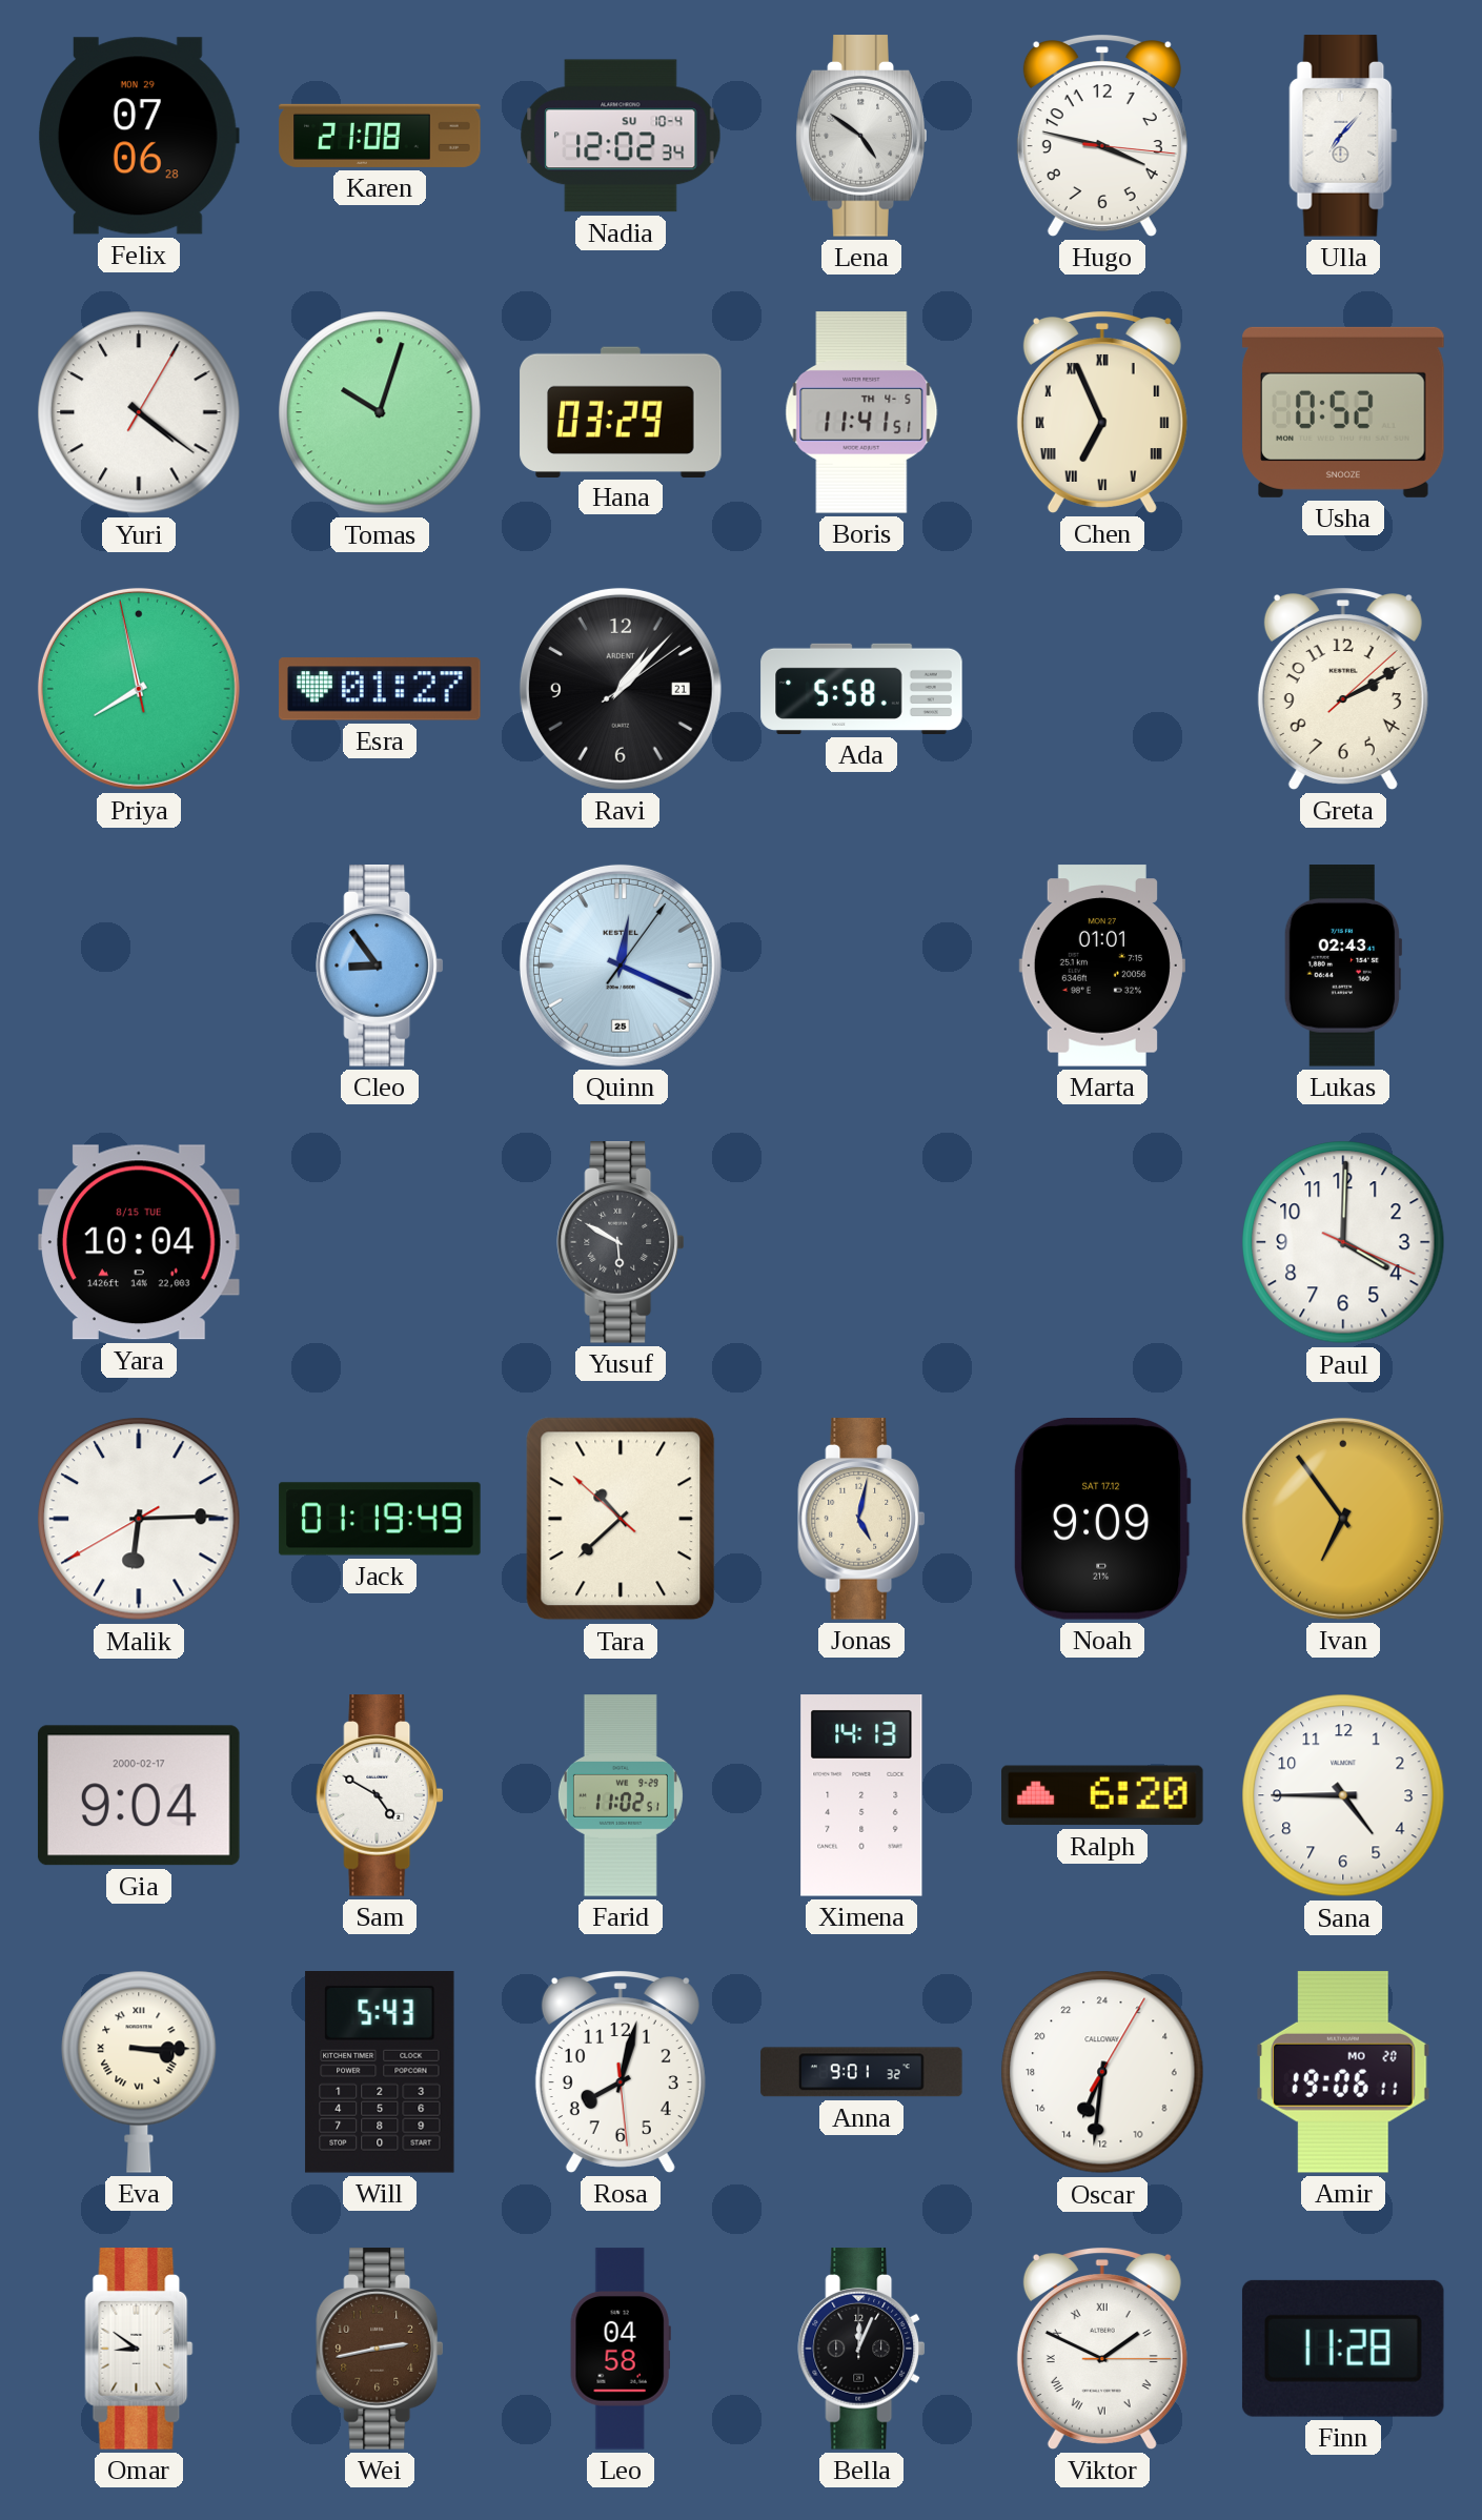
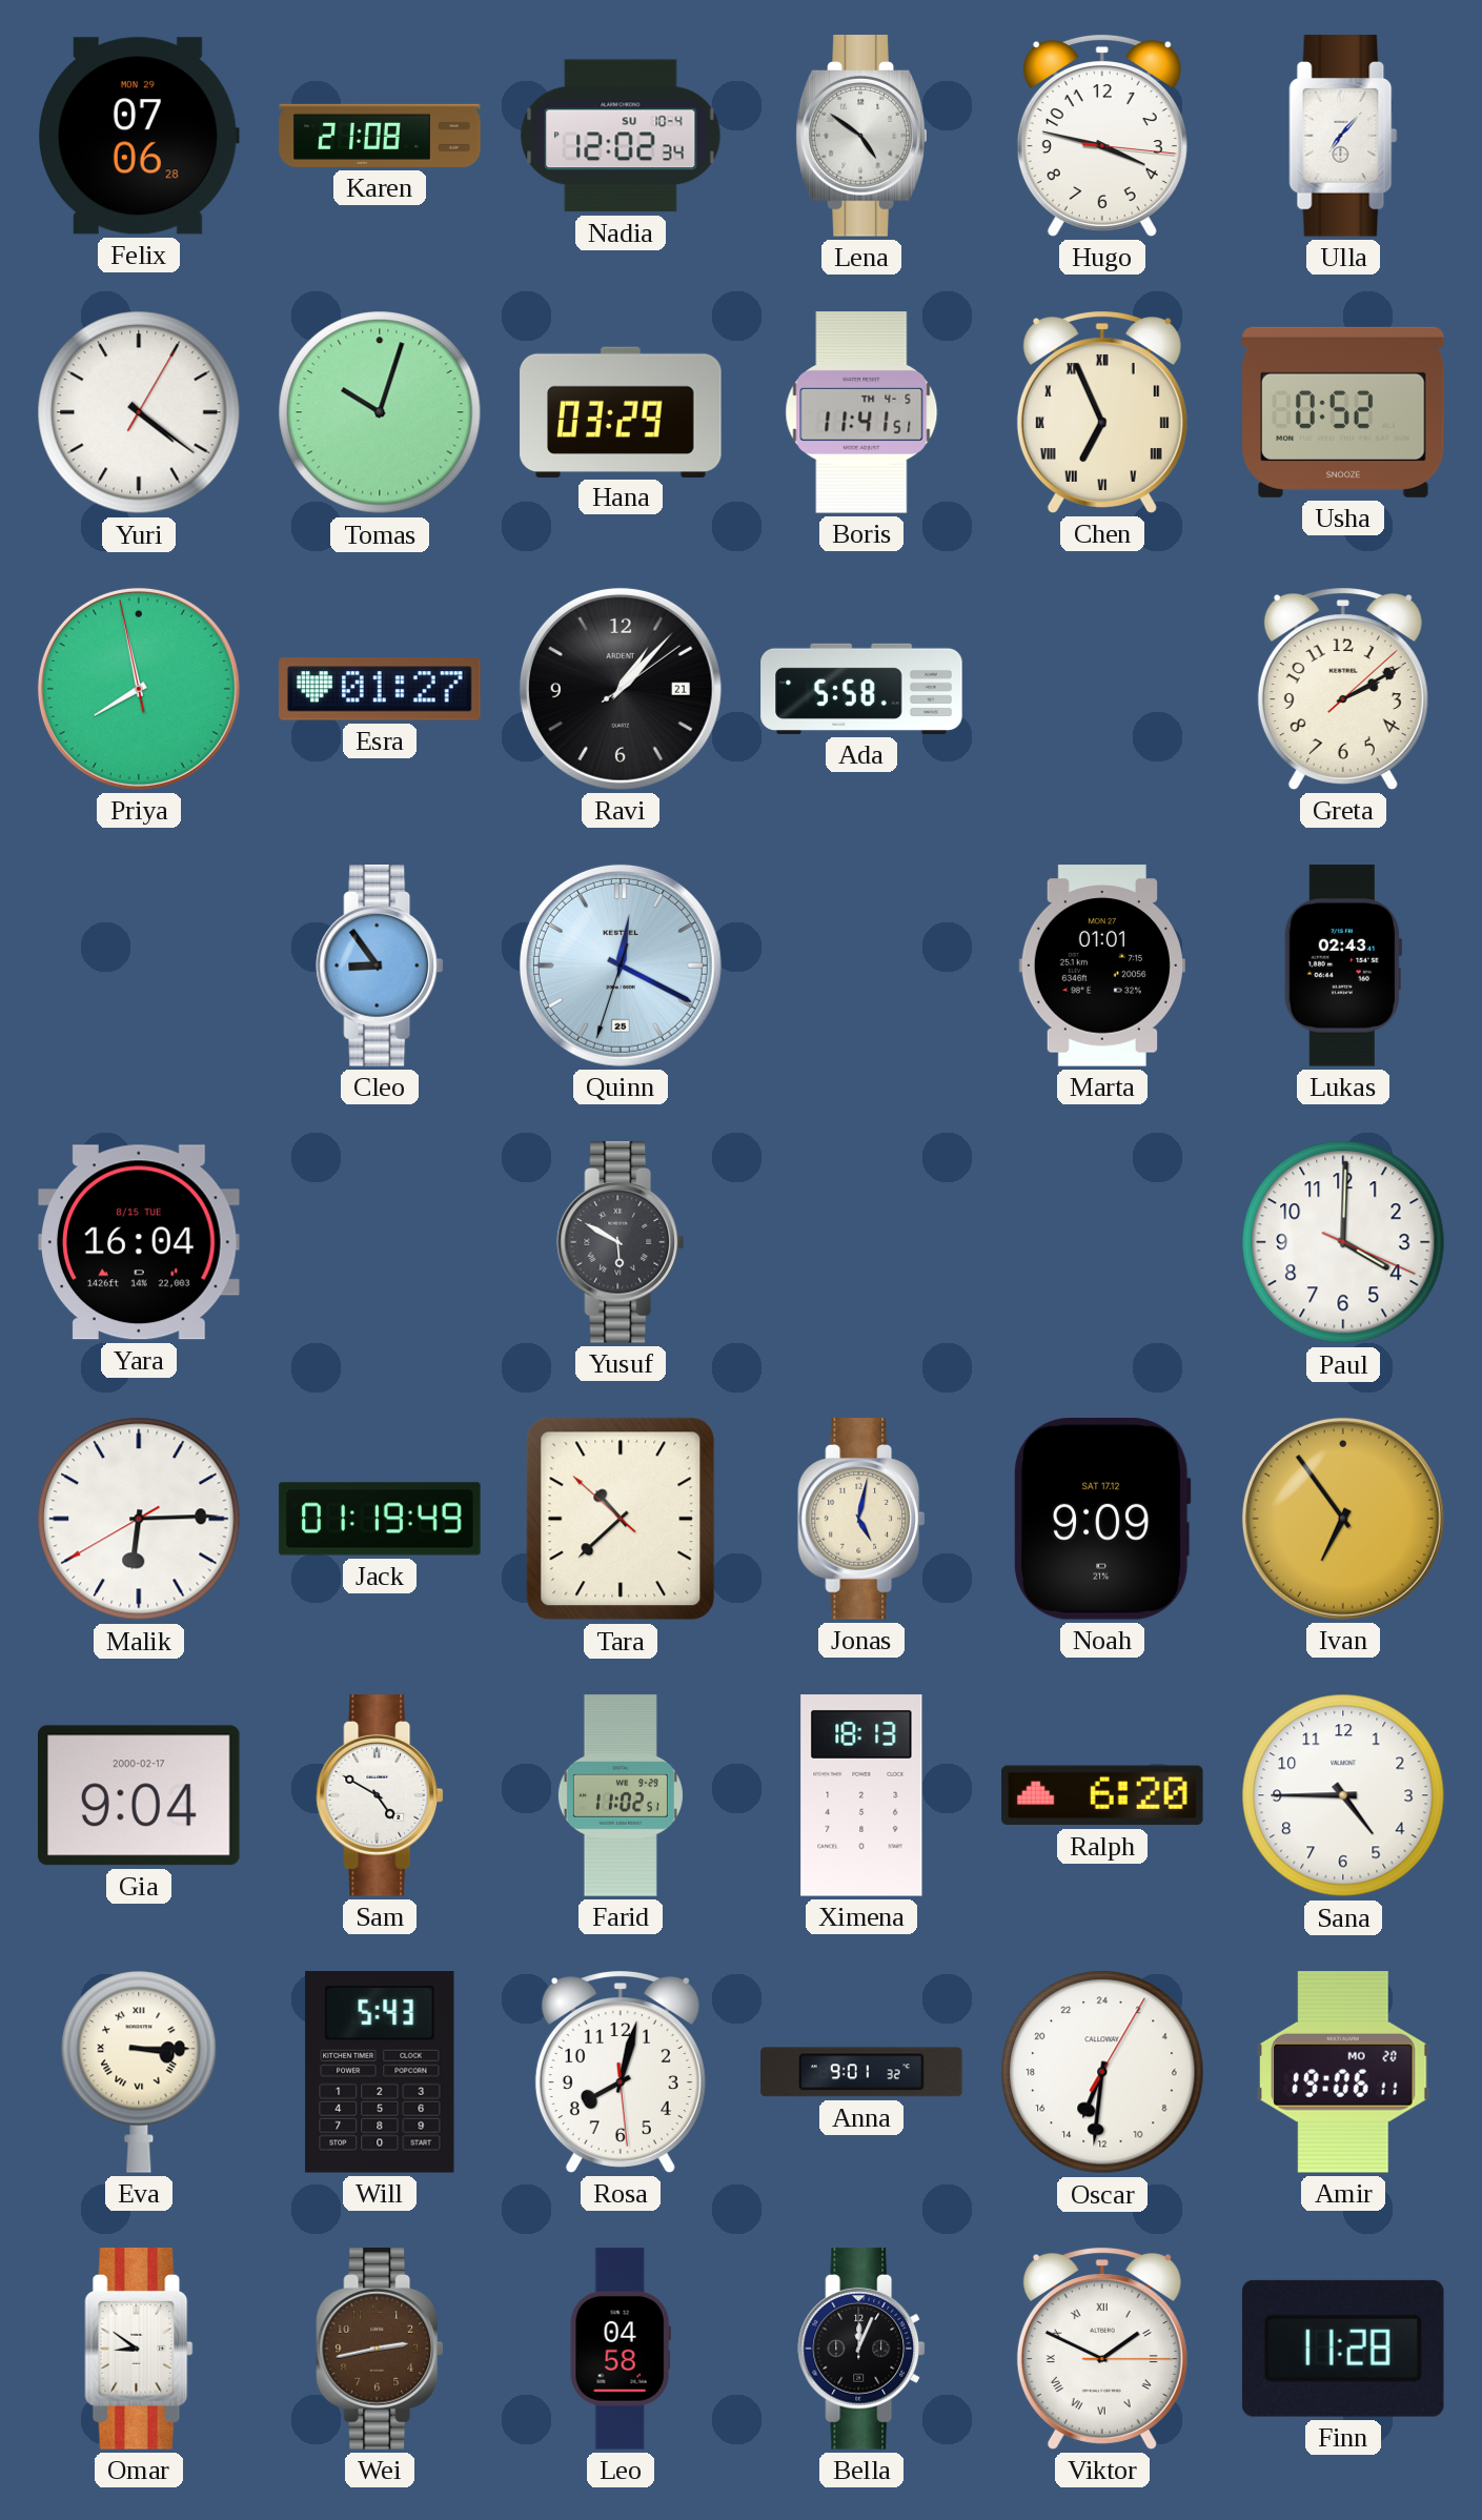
Quinn: 12:19:06 -> 12:19:33 (621, 966)
Yara: 10:04 -> 16:04 (139, 1242)
Ximena: 14:13 -> 18:13 (861, 1795)
